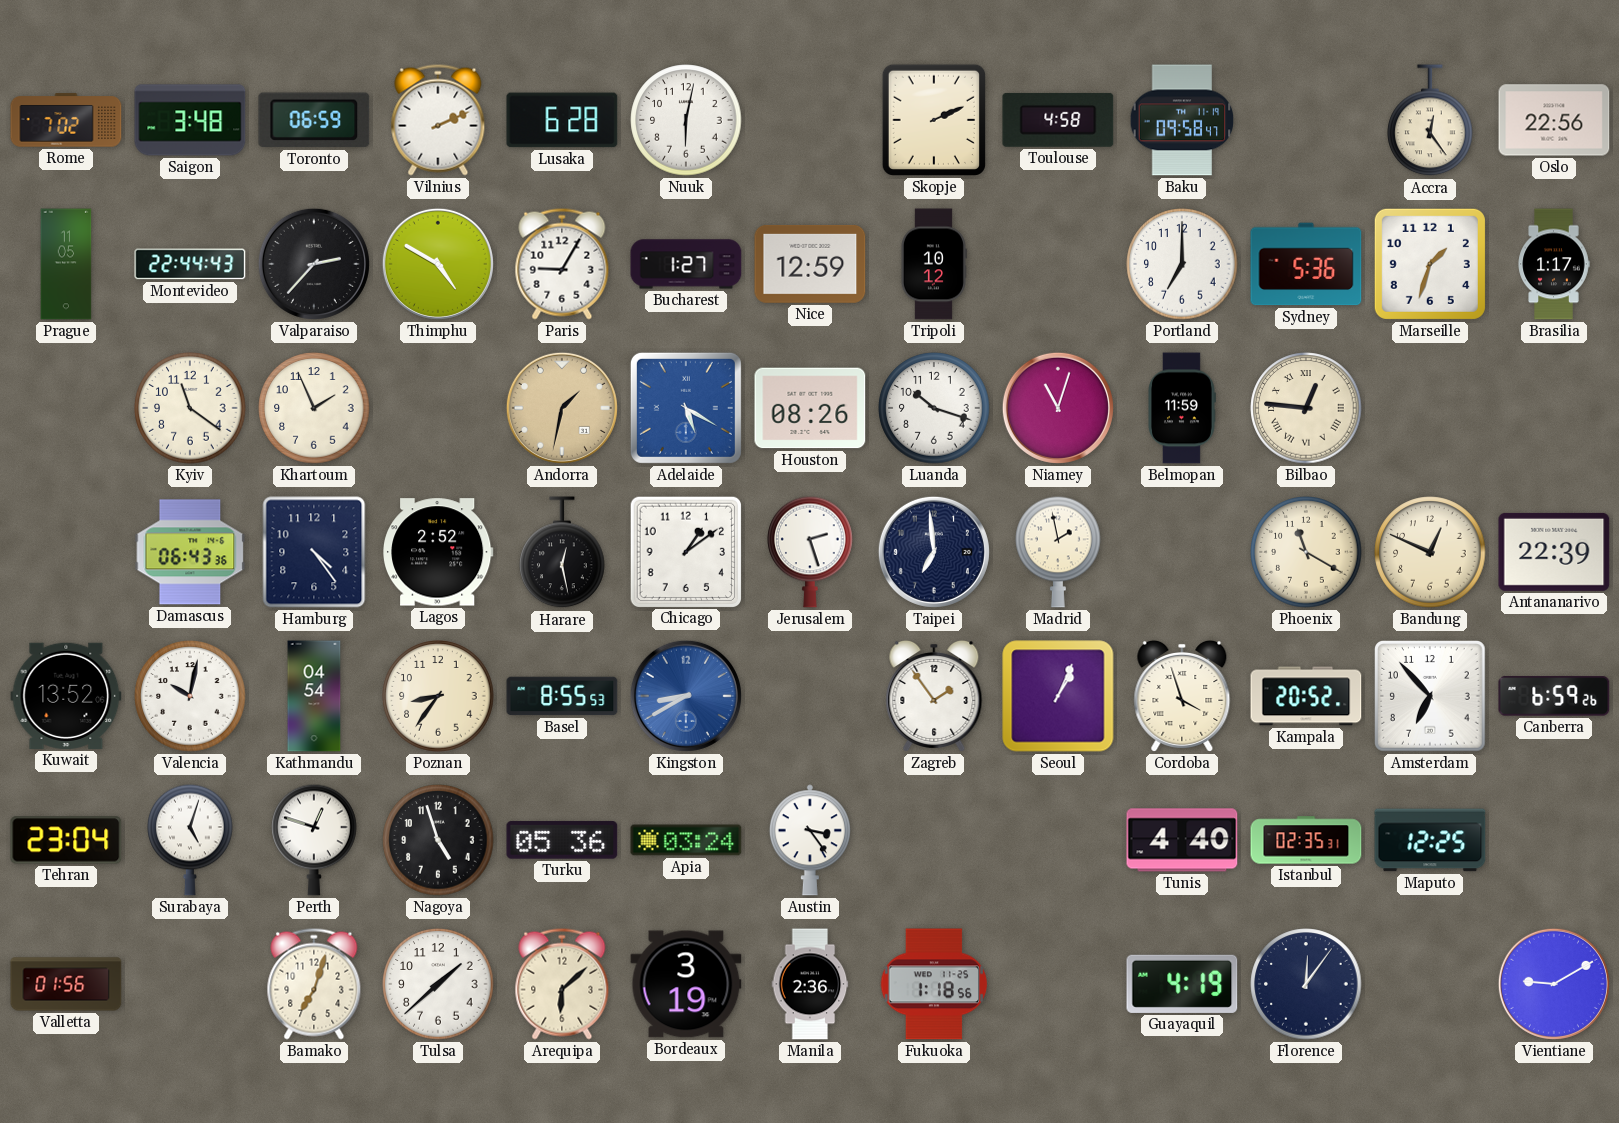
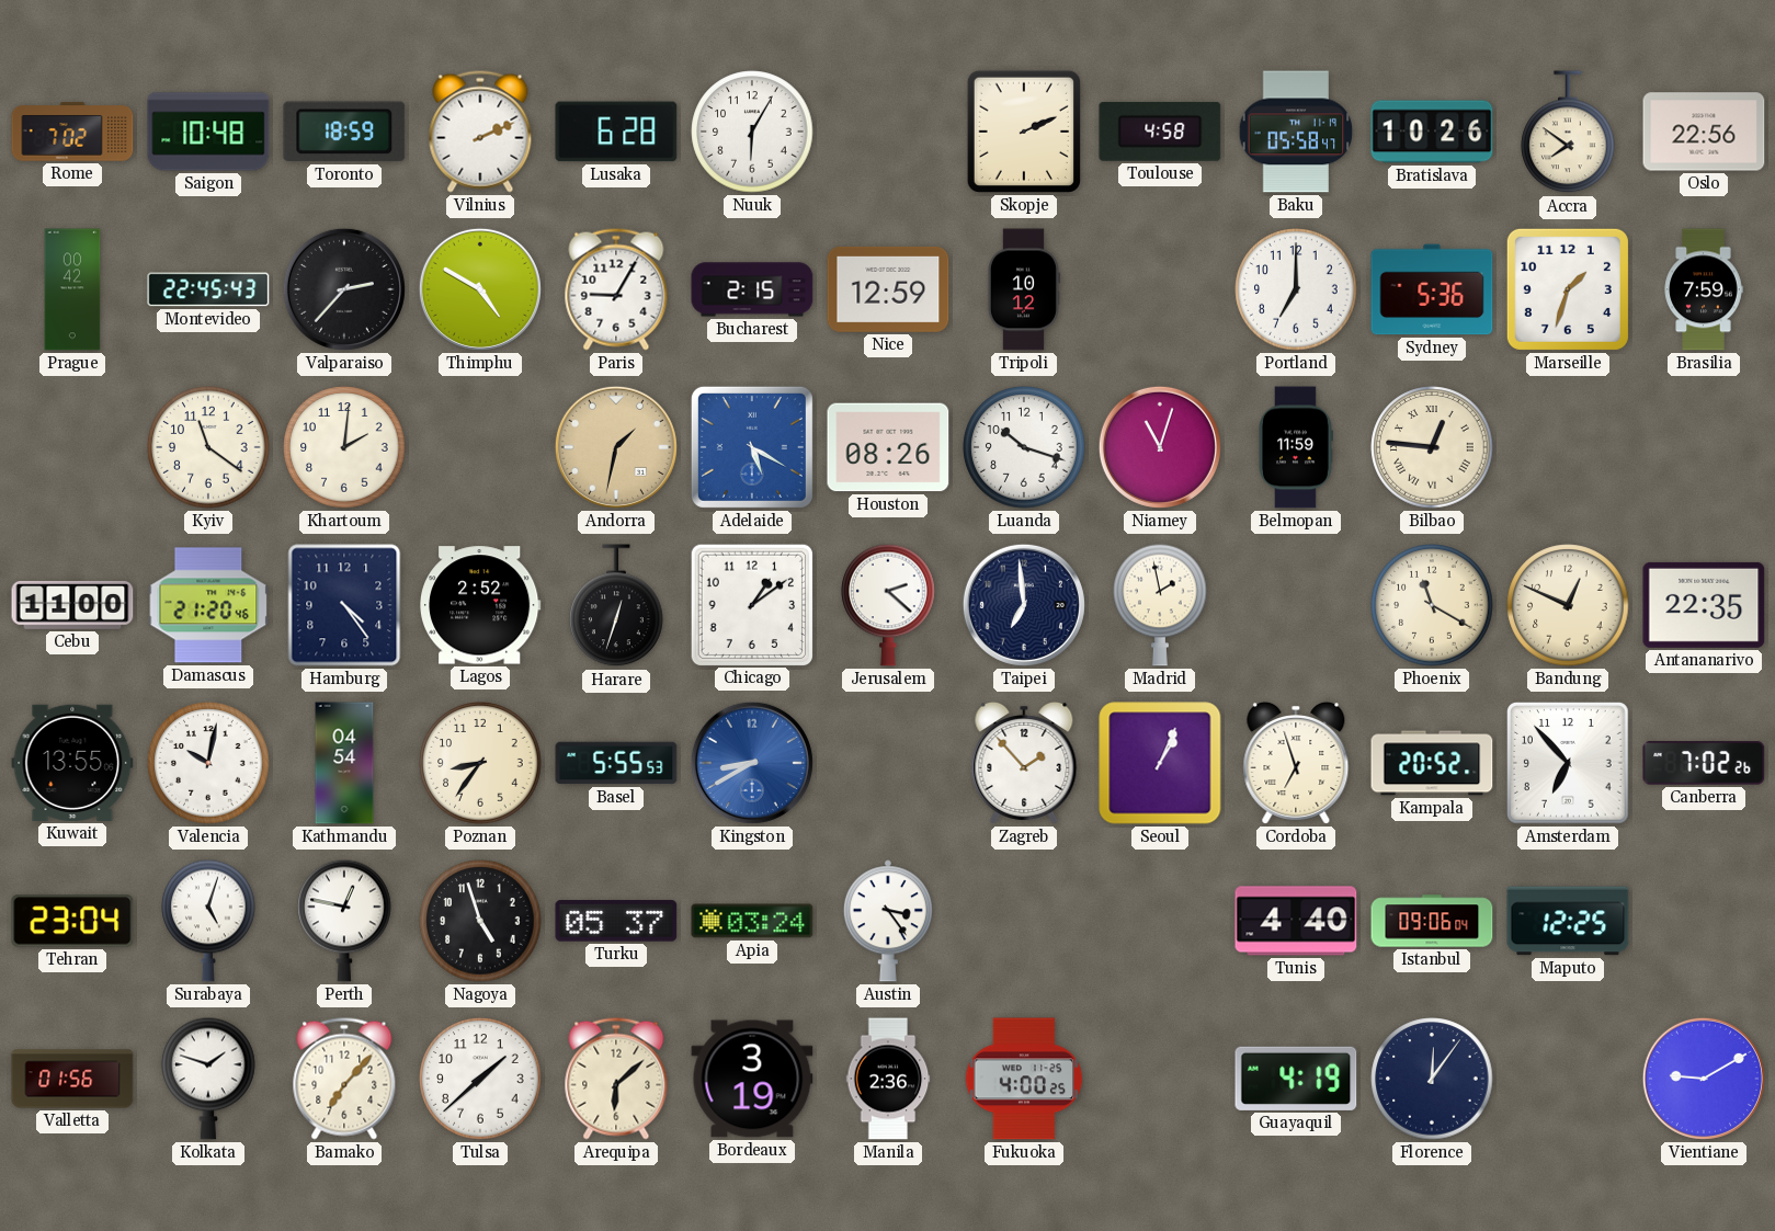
Saigon: 3:48 -> 10:48 (208, 132)
Toronto: 06:59 -> 18:59 (344, 132)
Nuuk: 6:02 -> 6:05 (752, 132)
Baku: 09:58 -> 05:58 (1296, 132)
Bratislava: none -> 10:26 (1432, 132)
Accra: 12:24 -> 7:51 (1568, 133)
Prague: 11:05 -> 00:42 (72, 289)
Montevideo: 22:44 -> 22:45 (208, 289)
Bucharest: 1:27 -> 2:15 (752, 289)
Brasilia: 1:17 -> 7:59 (1704, 289)
Khartoum: 1:56 -> 2:01 (344, 447)
Cebu: none -> 11:00 (72, 605)
Damascus: 06:43 -> 21:20 (208, 605)
Harare: 12:28 -> 12:33 (616, 606)
Jerusalem: 2:27 -> 2:22 (888, 605)
Antananarivo: 22:39 -> 22:35 (1704, 605)
Kuwait: 13:52 -> 13:55 (72, 763)
Basel: 8:55 -> 5:55 (616, 763)
Zagreb: 1:54 -> 1:53 (1024, 763)
Cordoba: 3:57 -> 6:57 (1296, 763)
Canberra: 6:59 -> 7:02 (1704, 763)
Perth: 12:48 -> 12:47 (344, 921)
Turku: 05:36 -> 05:37 (616, 921)
Istanbul: 02:35 -> 09:06 (1432, 921)
Kolkata: none -> 1:48 (208, 1079)
Bamako: 7:03 -> 7:07 (344, 1079)
Fukuoka: 1:18 -> 4:00 (1024, 1079)
